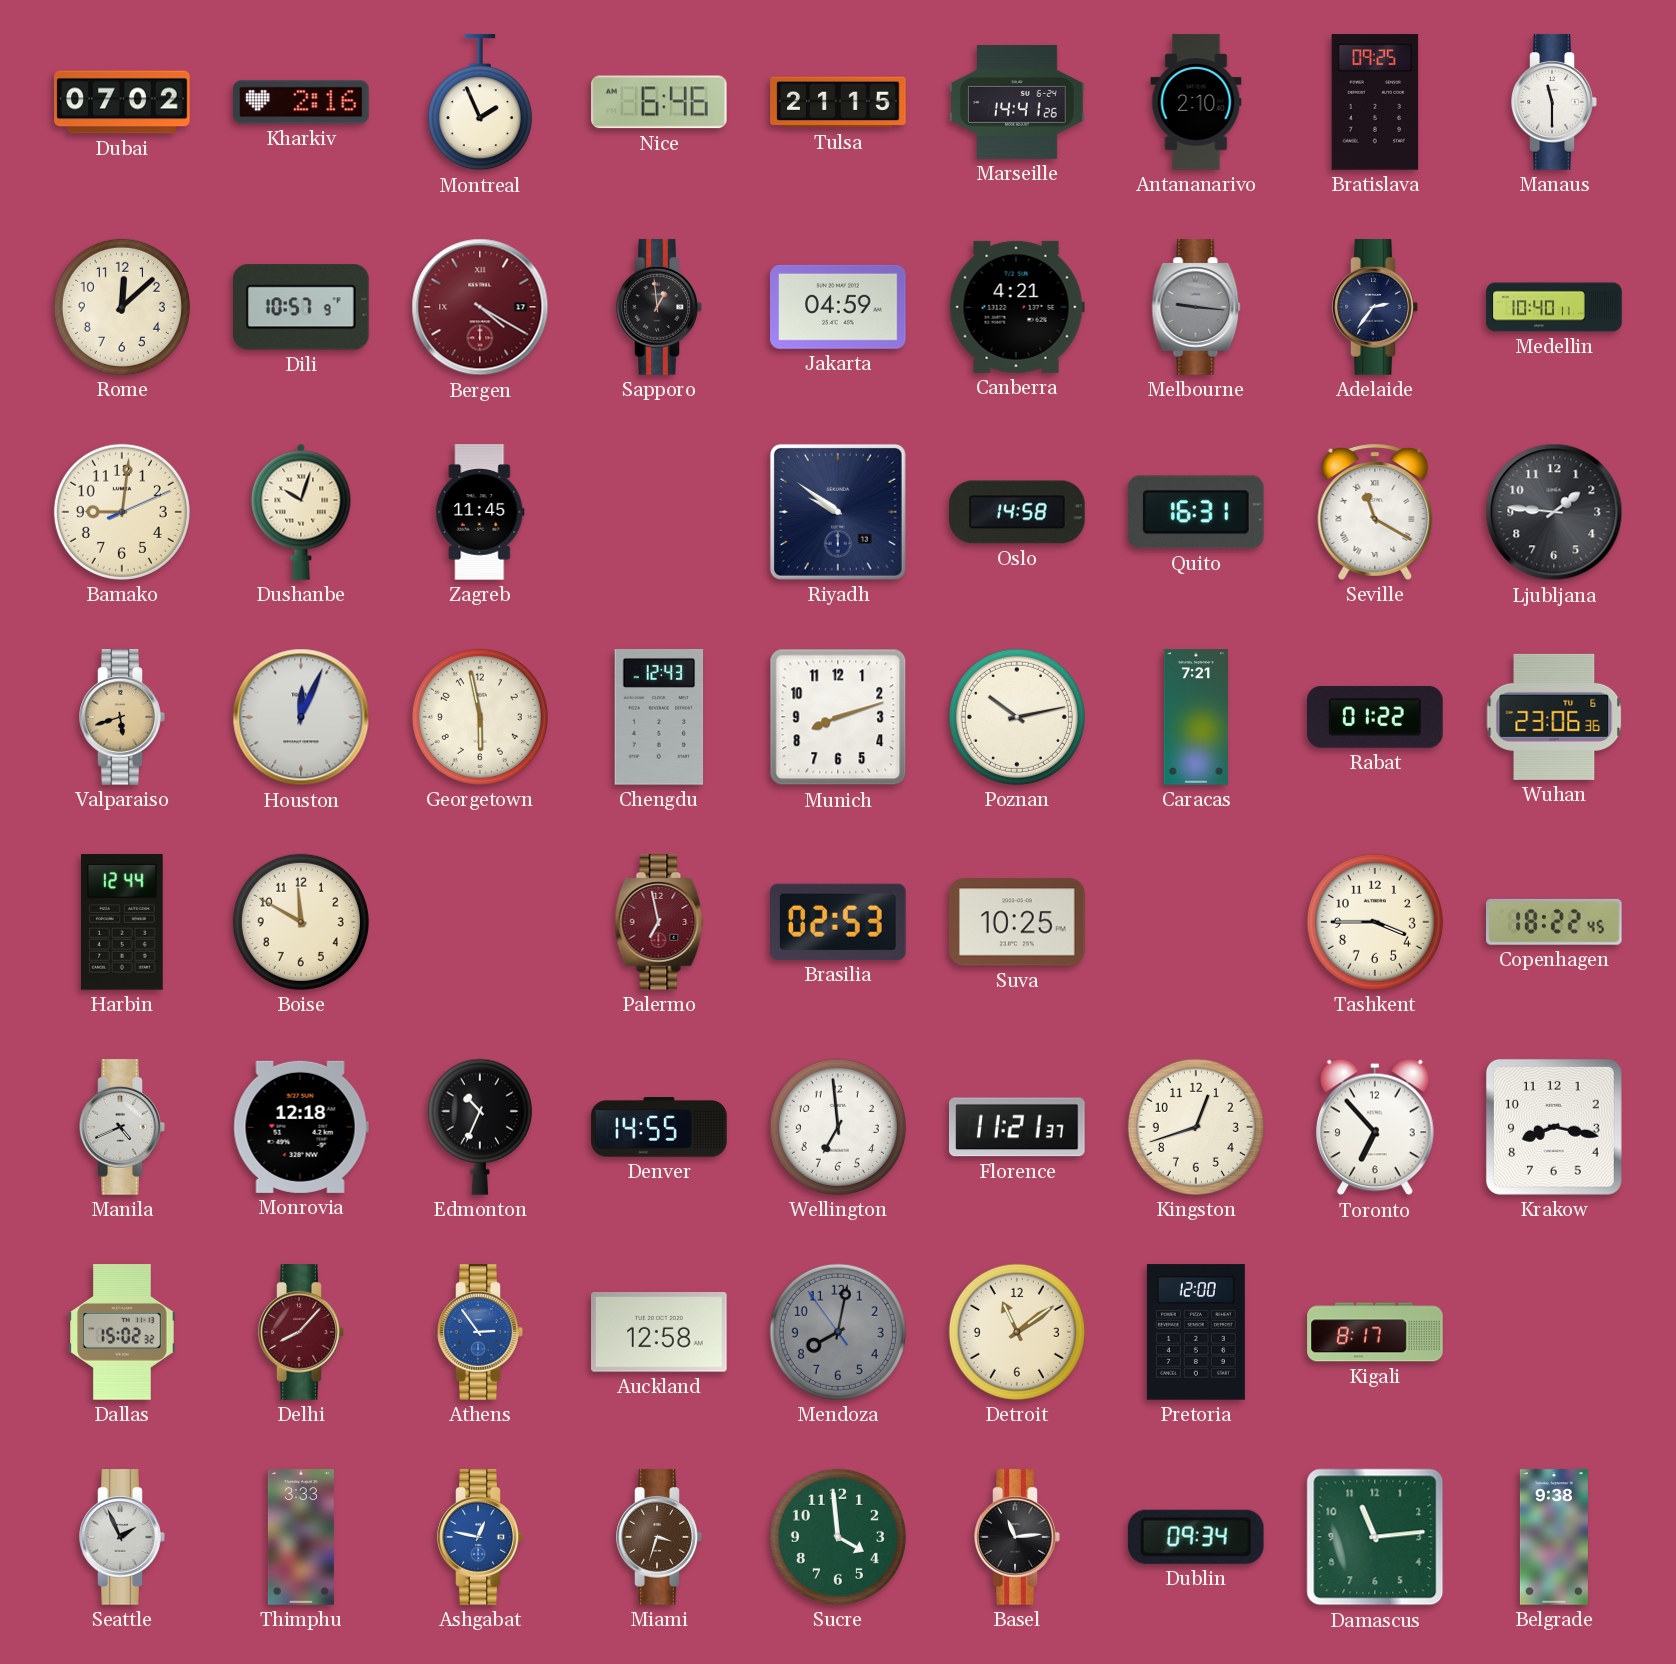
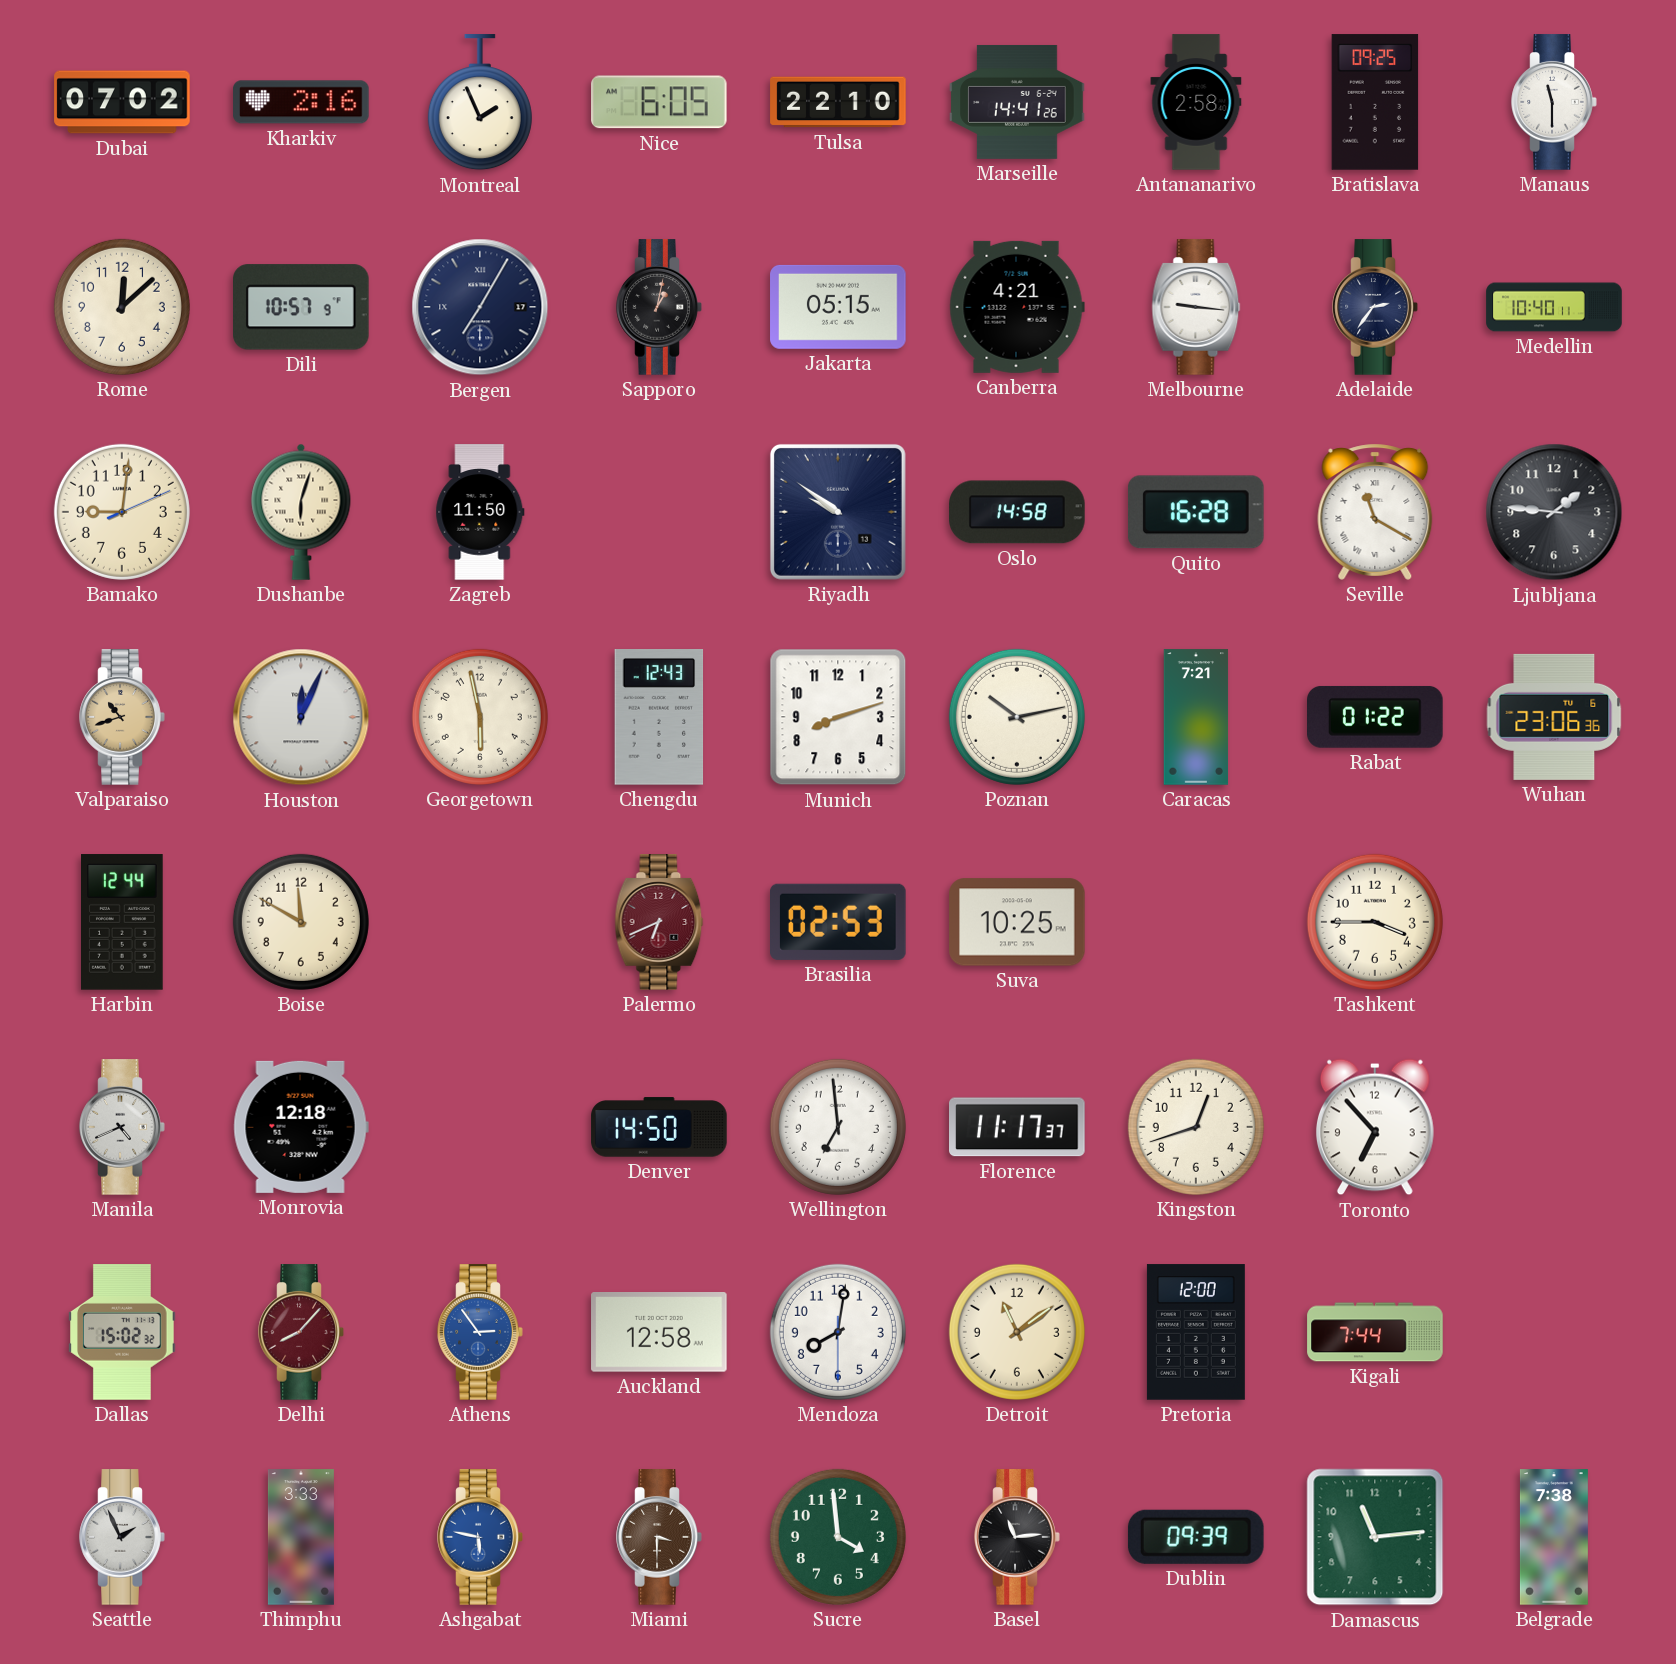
Nice: 6:46 -> 6:05 (660, 102)
Tulsa: 21:15 -> 22:10 (838, 102)
Antananarivo: 2:10 -> 2:58 (1196, 102)
Bergen: 4:20 -> 7:05 (480, 307)
Bergen dial: burgundy -> navy (480, 307)
Sapporo: 12:59 -> 1:02 (659, 307)
Jakarta: 04:59 -> 05:15 (838, 307)
Melbourne dial: grey -> white (1196, 307)
Dushanbe: 10:03 -> 6:03 (301, 512)
Zagreb: 11:45 -> 11:50 (480, 512)
Quito: 16:31 -> 16:28 (1196, 512)
Valparaiso: 5:42 -> 10:42 (122, 717)
Palermo: 6:58 -> 6:41 (659, 922)
Copenhagen: 18:22 -> none (1555, 922)
Edmonton: 10:34 -> none (480, 1127)
Denver: 14:55 -> 14:50 (659, 1127)
Florence: 11:21 -> 11:17 (1017, 1127)
Krakow: 8:17 -> none (1554, 1127)
Mendoza: 8:01:54 -> 8:01:30 (838, 1332)
Mendoza dial: grey -> white (838, 1332)
Kigali: 8:17 -> 7:44 (1375, 1332)
Ashgabat: 12:47 -> 5:47 (480, 1537)
Miami: 3:33 -> 3:30 (659, 1537)
Dublin: 09:34 -> 09:39 (1196, 1537)
Belgrade: 9:38 -> 7:38 (1554, 1537)
